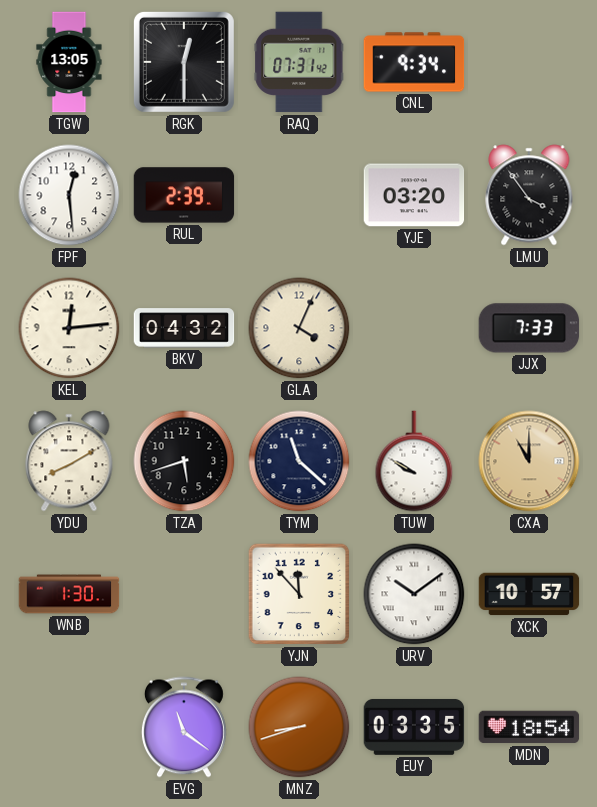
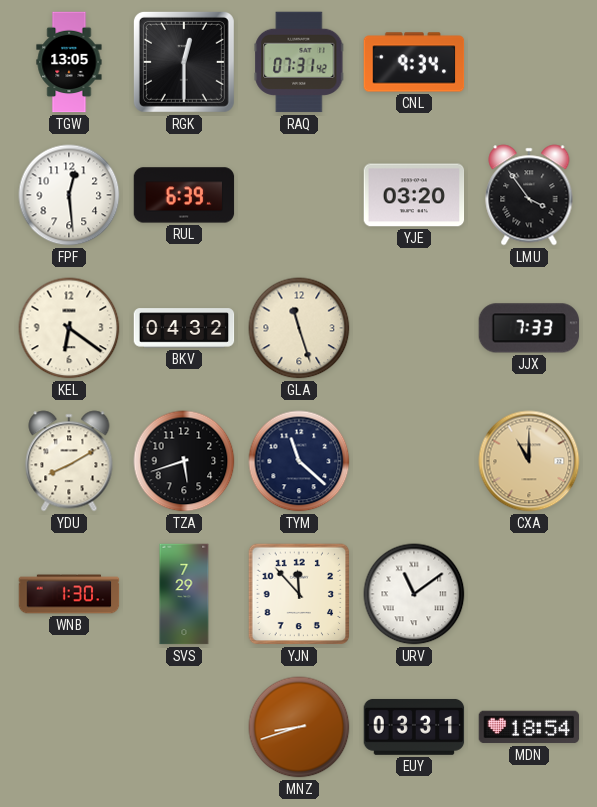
RUL: 2:39 -> 6:39 (184, 195)
KEL: 12:14 -> 6:21 (69, 328)
GLA: 4:04 -> 11:27 (299, 328)
TUW: 9:50 -> none (414, 461)
SVS: none -> 7:29 (184, 594)
URV: 10:09 -> 11:09 (414, 594)
XCK: 10:57 -> none (529, 594)
EVG: 11:21 -> none (184, 727)
EUY: 03:35 -> 03:31 (414, 727)
